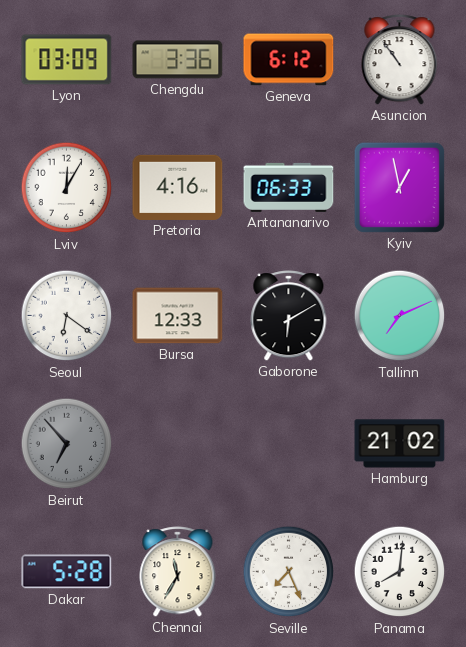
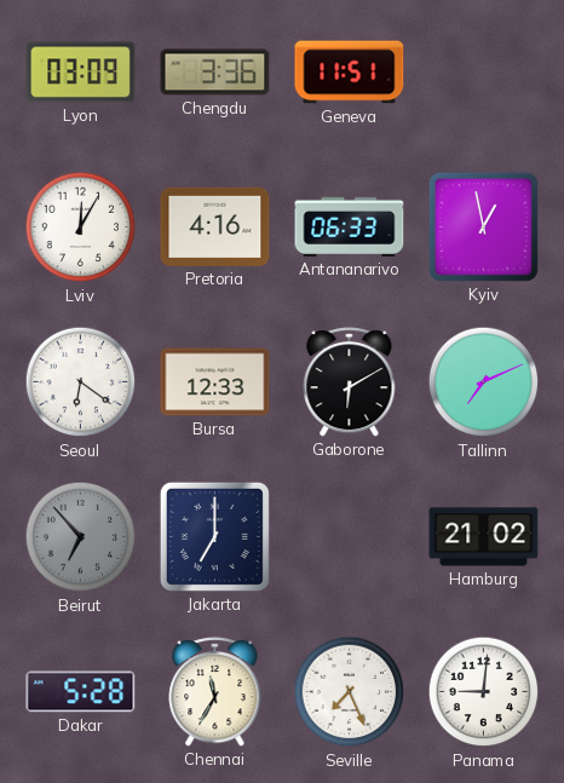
Geneva: 6:12 -> 11:51 (350, 73)
Asuncion: 10:54 -> none (400, 60)
Jakarta: none -> 7:00 (214, 536)
Panama: 8:01 -> 9:01 (484, 692)
